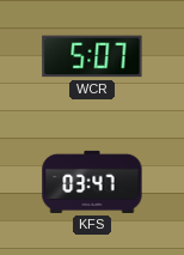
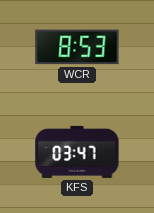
WCR: 5:07 -> 8:53 (77, 47)
